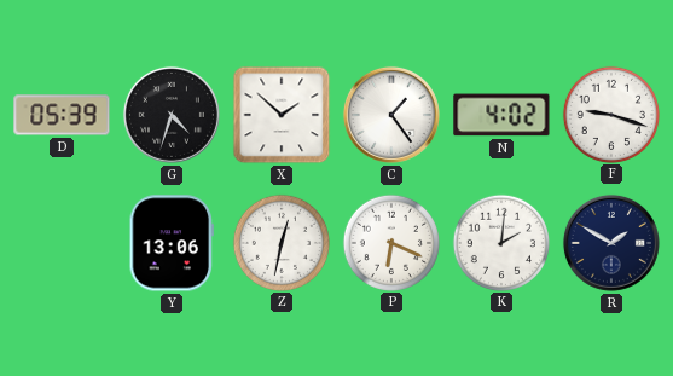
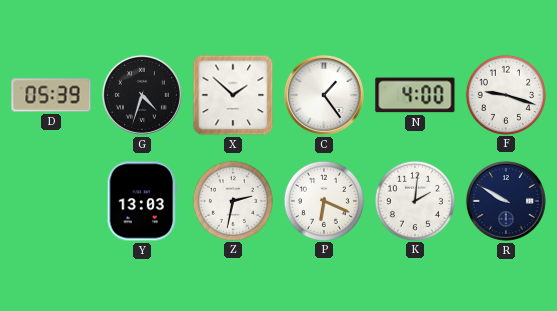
N: 4:02 -> 4:00 (415, 95)
Y: 13:06 -> 13:03 (141, 201)
Z: 12:32 -> 2:32 (232, 200)
R: 1:50 -> 9:50 (506, 201)
